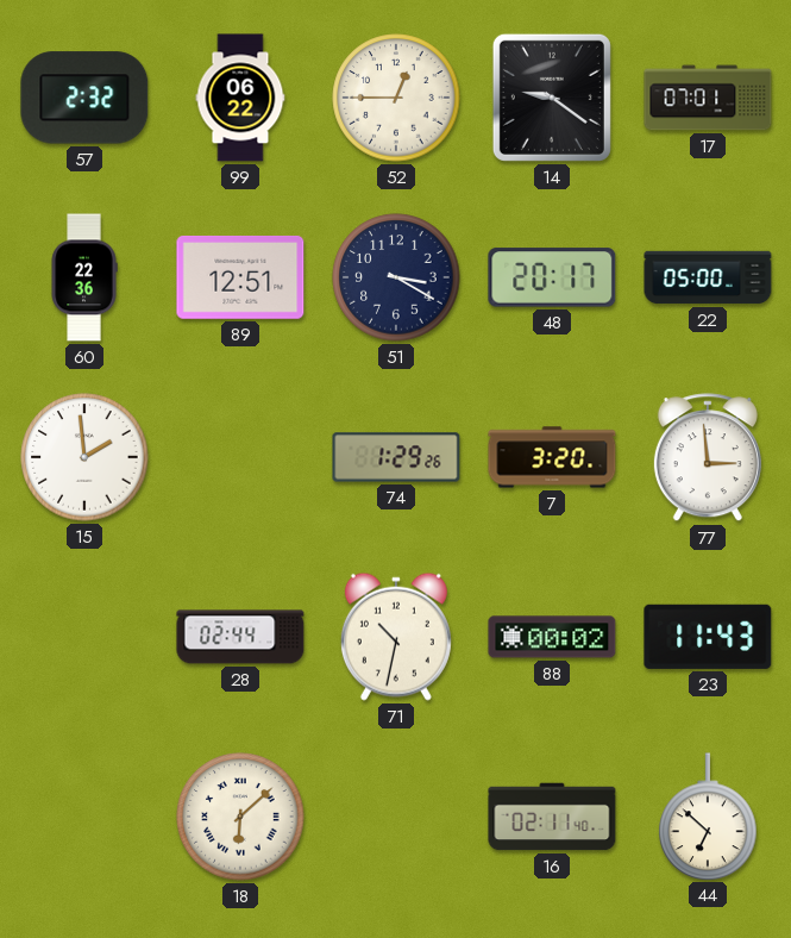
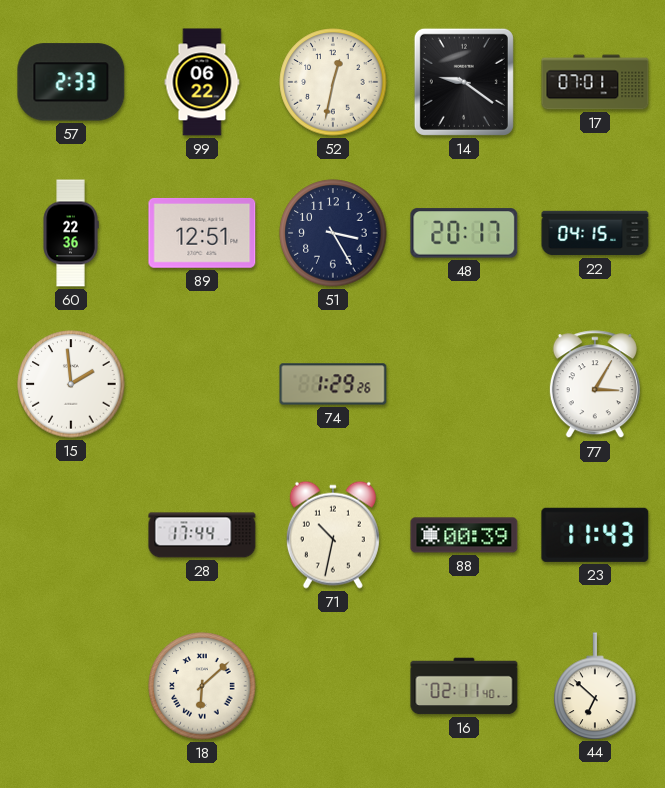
57: 2:32 -> 2:33 (71, 82)
52: 12:45 -> 12:32 (333, 82)
51: 3:20 -> 3:25 (333, 233)
22: 05:00 -> 04:15 (595, 233)
7: 3:20 -> none (552, 457)
77: 2:59 -> 3:05 (595, 385)
28: 02:44 -> 17:44 (202, 535)
88: 00:02 -> 00:39 (464, 535)
